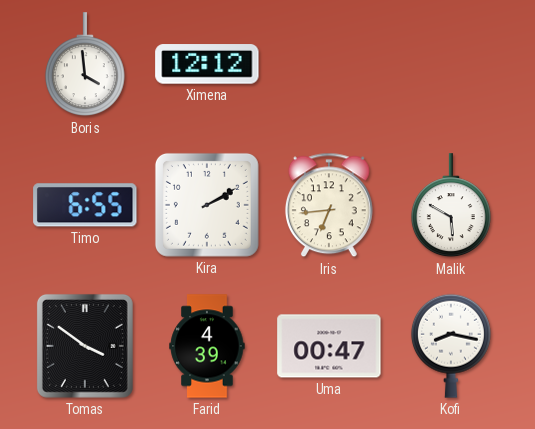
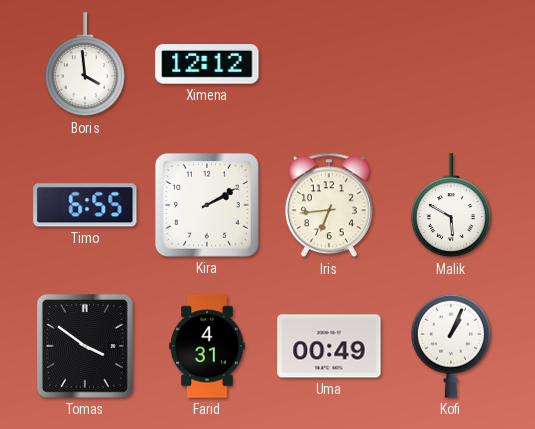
Farid: 4:39 -> 4:31 (207, 346)
Uma: 00:47 -> 00:49 (329, 346)
Kofi: 8:17 -> 1:04 (451, 346)
